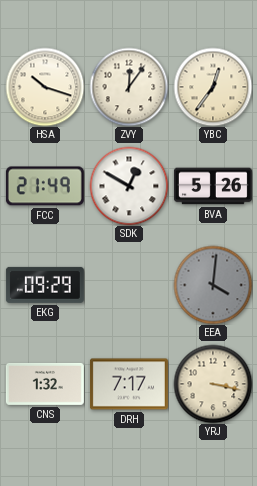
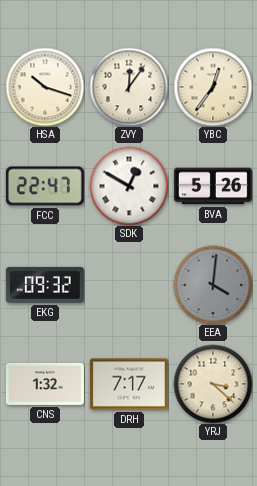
FCC: 21:49 -> 22:47 (45, 186)
EKG: 09:29 -> 09:32 (45, 285)
YRJ: 3:17 -> 3:22 (213, 384)
